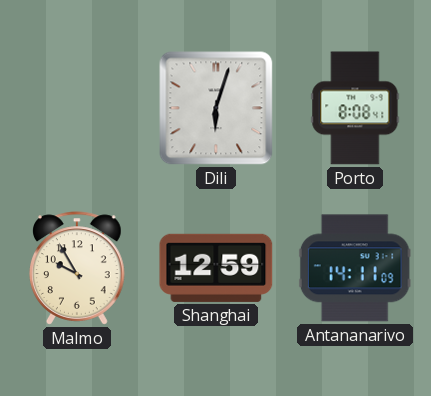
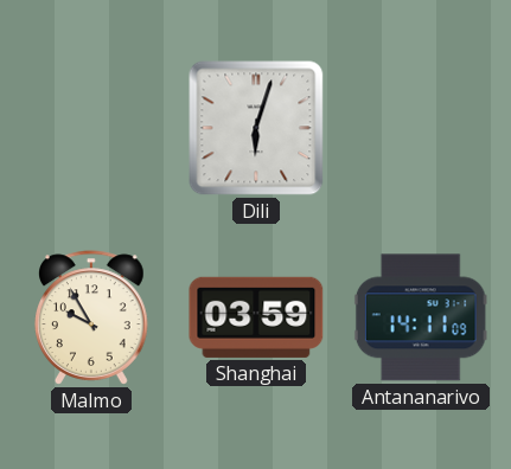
Porto: 8:08 -> none (355, 108)
Shanghai: 12:59 -> 03:59 (256, 317)
